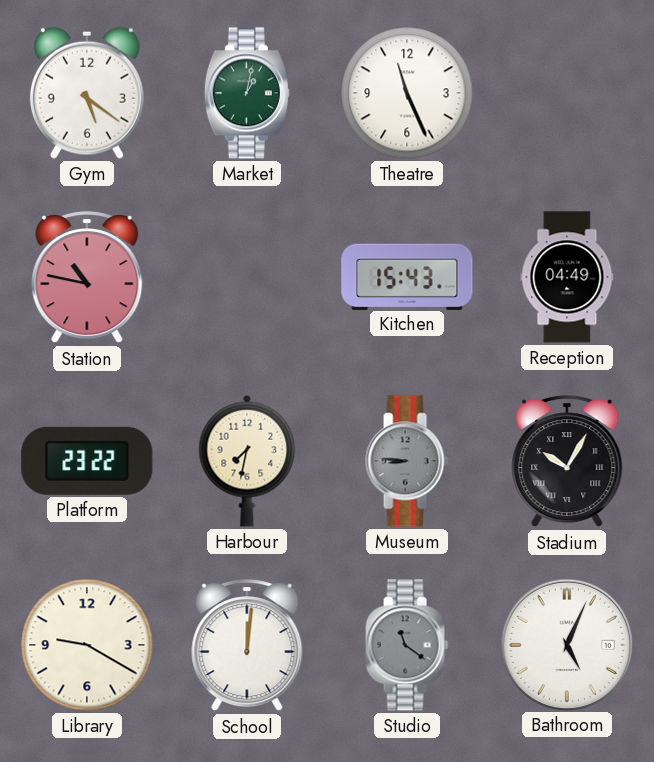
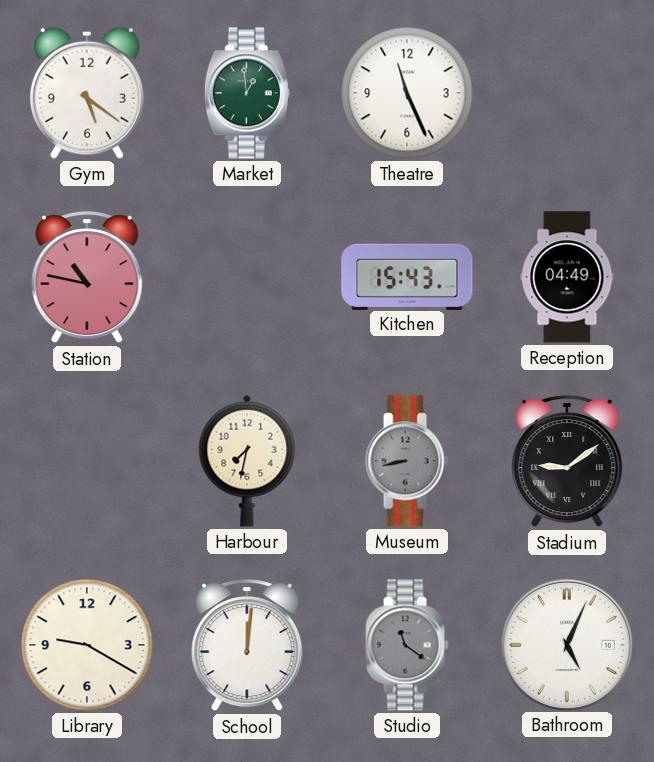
Market: 1:02 -> 12:59 (247, 93)
Platform: 23:22 -> none (87, 461)
Museum: 8:46 -> 8:43 (407, 461)
Stadium: 10:05 -> 9:09 (567, 462)
